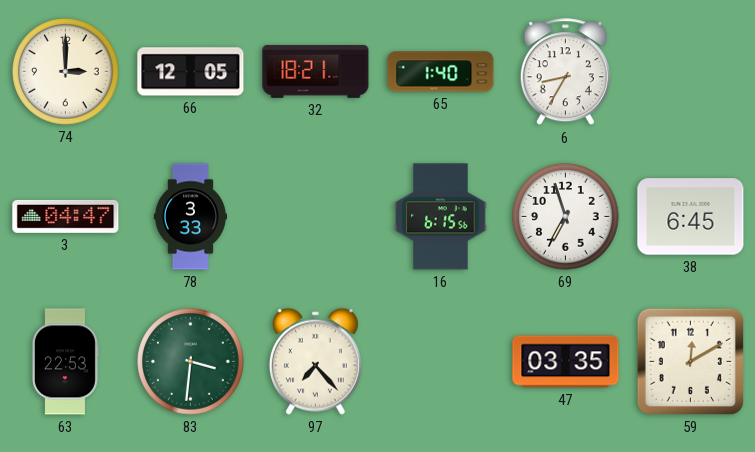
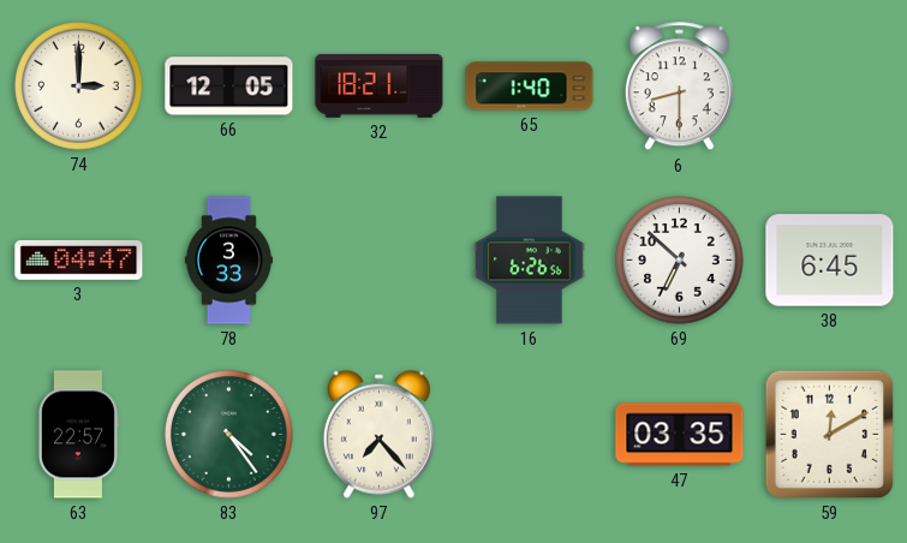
6: 8:35 -> 8:30 (679, 86)
16: 6:15 -> 6:26 (530, 261)
69: 6:57 -> 6:52 (680, 261)
63: 22:53 -> 22:57 (78, 435)
83: 3:31 -> 4:24 (229, 435)
